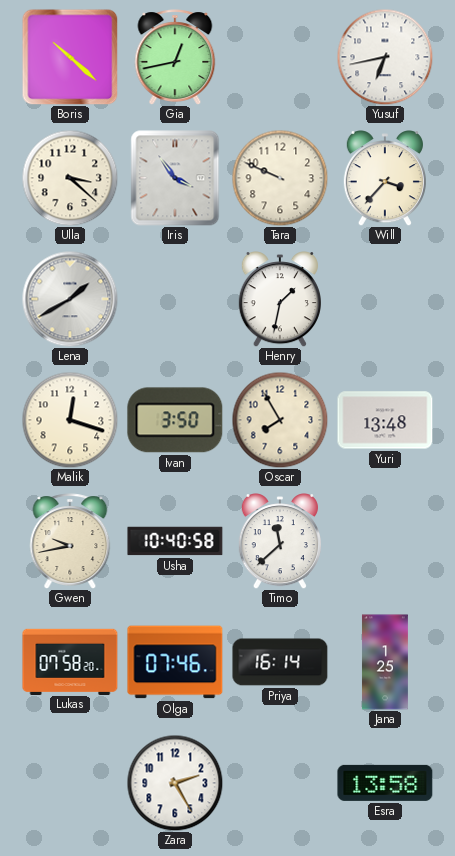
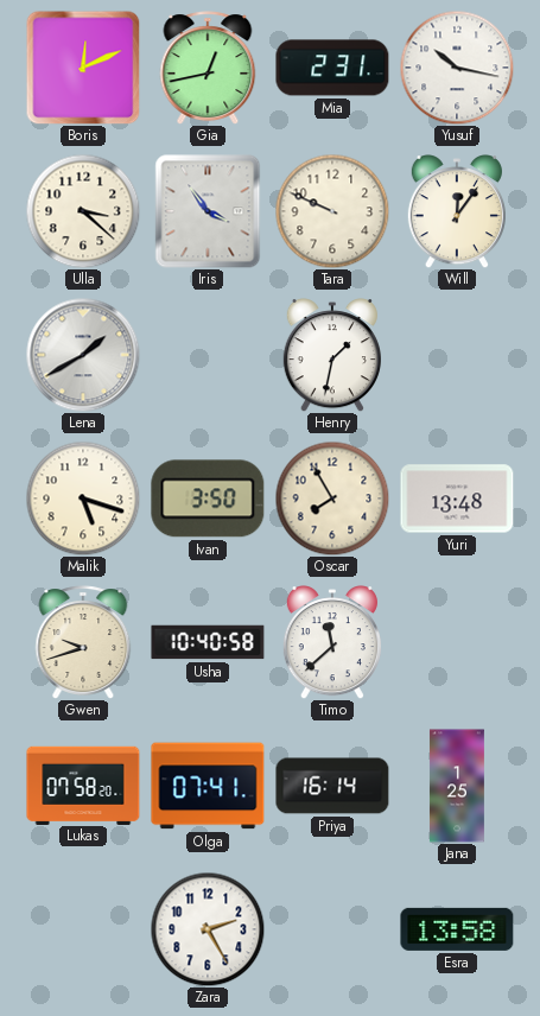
Boris: 10:22 -> 12:11 (83, 68)
Mia: none -> 2:31 (332, 68)
Yusuf: 6:43 -> 10:17 (457, 68)
Will: 3:37 -> 12:06 (457, 211)
Malik: 12:18 -> 5:18 (83, 499)
Gwen: 9:43 -> 9:42 (83, 642)
Olga: 07:46 -> 07:41 (208, 786)
